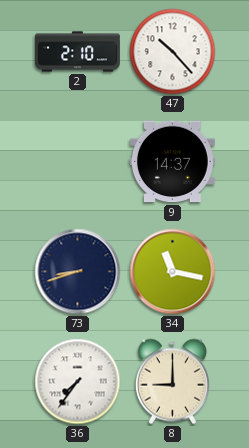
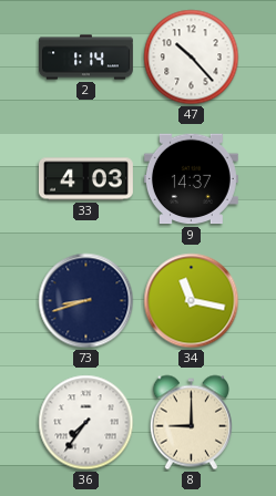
2: 2:10 -> 1:14 (85, 58)
33: none -> 4:03 (85, 179)
